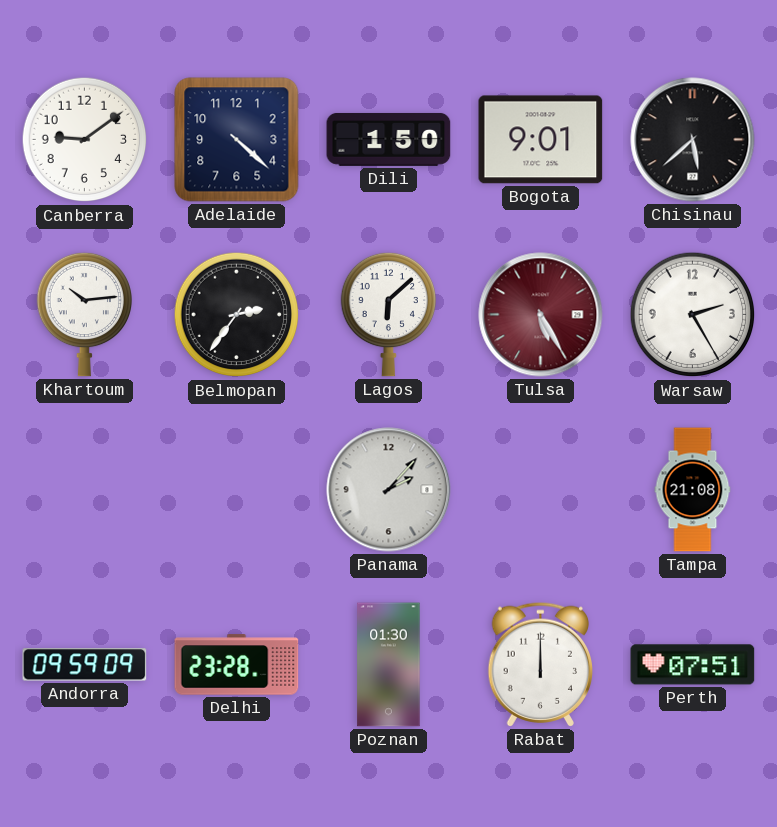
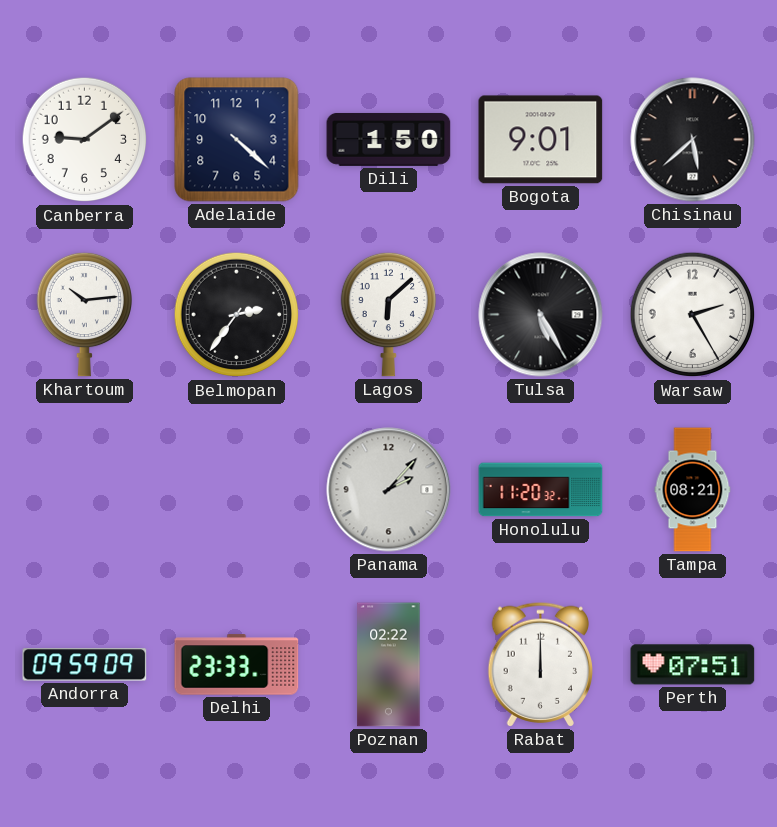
Tulsa dial: burgundy -> black (541, 315)
Honolulu: none -> 11:20 (541, 490)
Tampa: 21:08 -> 08:21 (693, 490)
Delhi: 23:28 -> 23:33 (237, 665)
Poznan: 01:30 -> 02:22 (389, 665)
